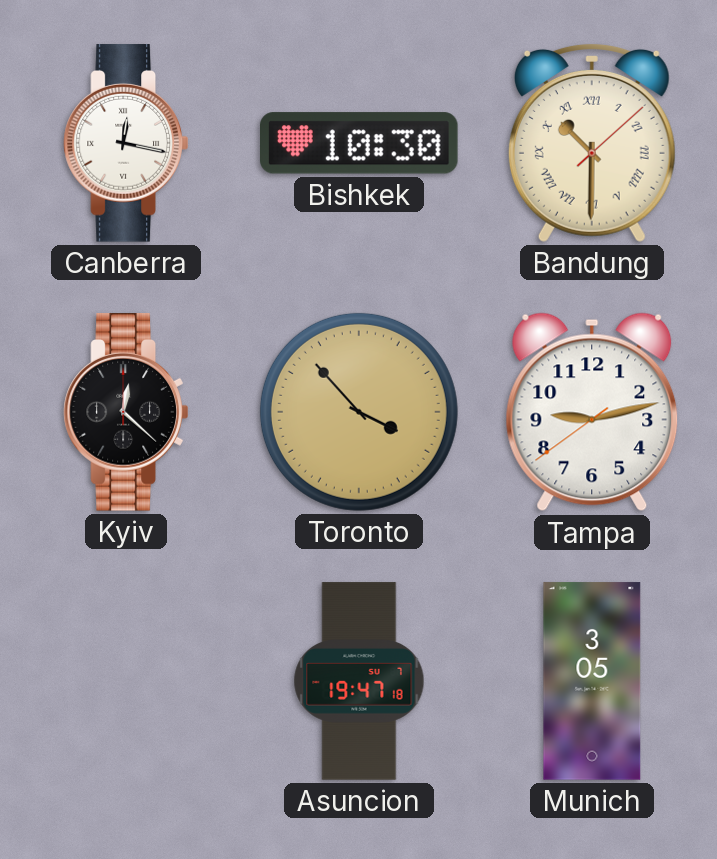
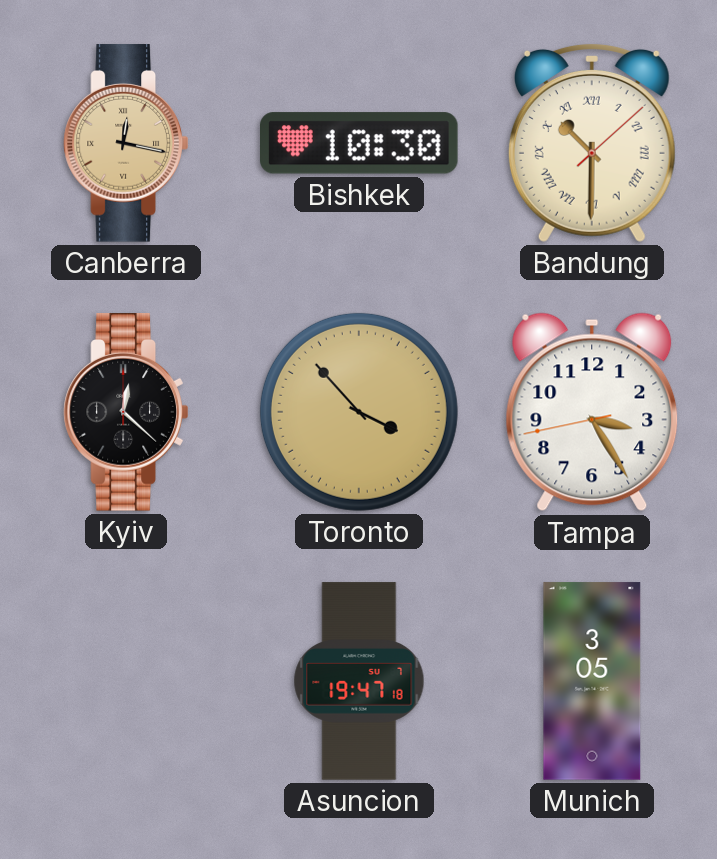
Canberra dial: white -> champagne (126, 143)
Tampa: 9:12 -> 3:24 (592, 412)
